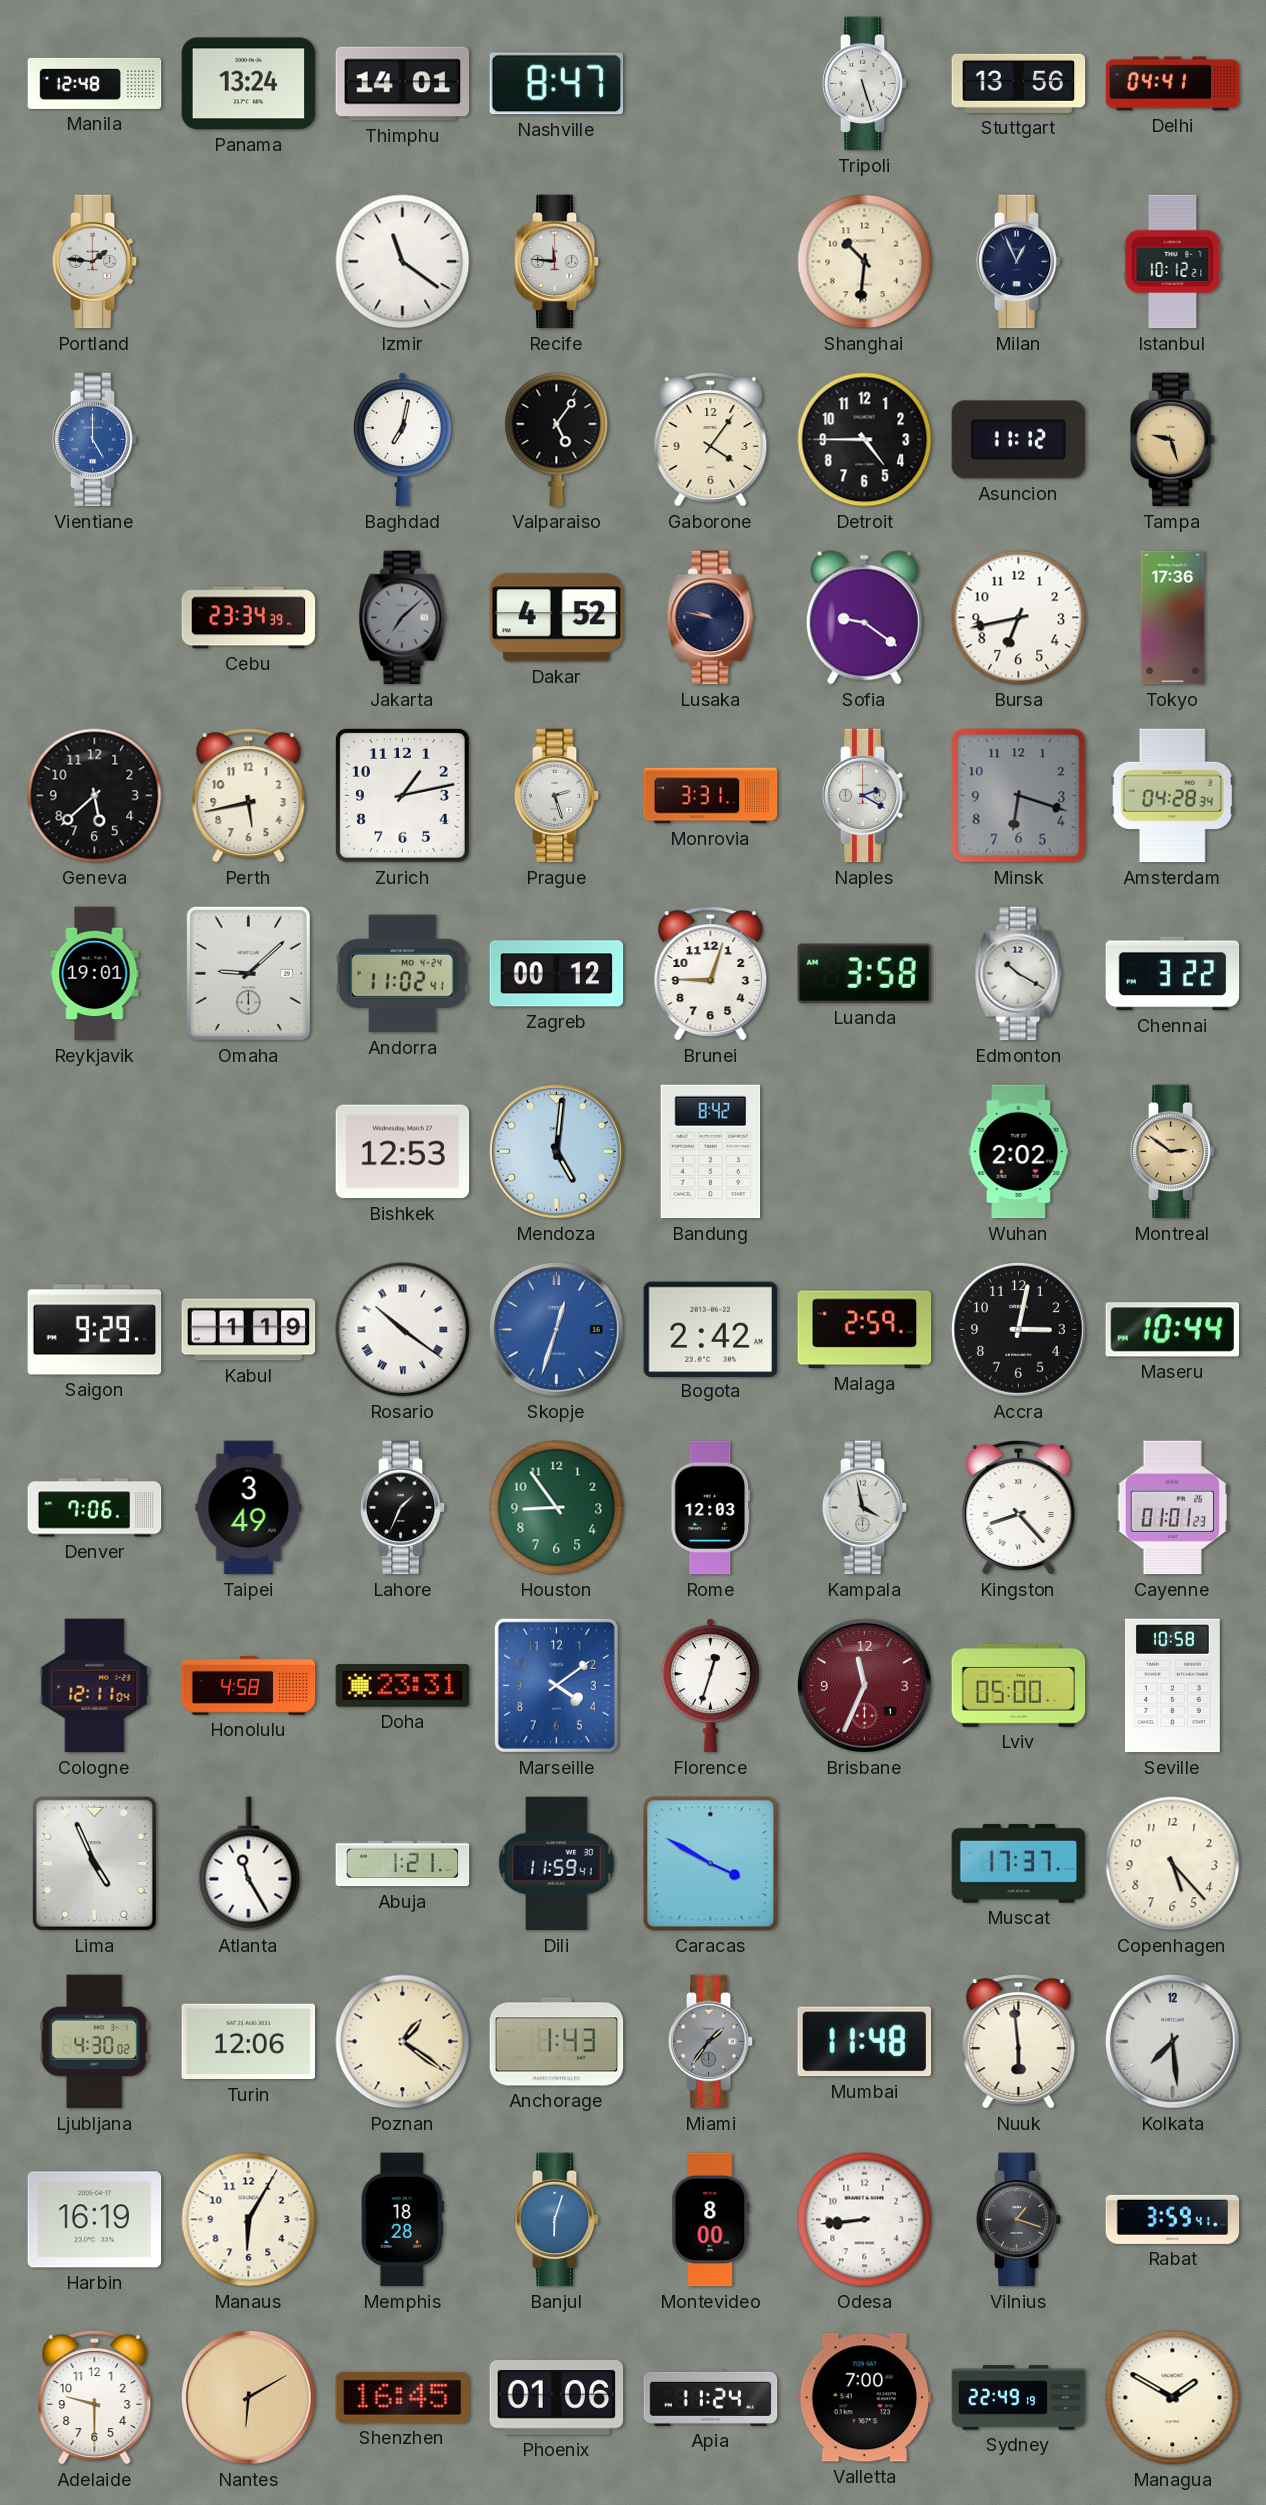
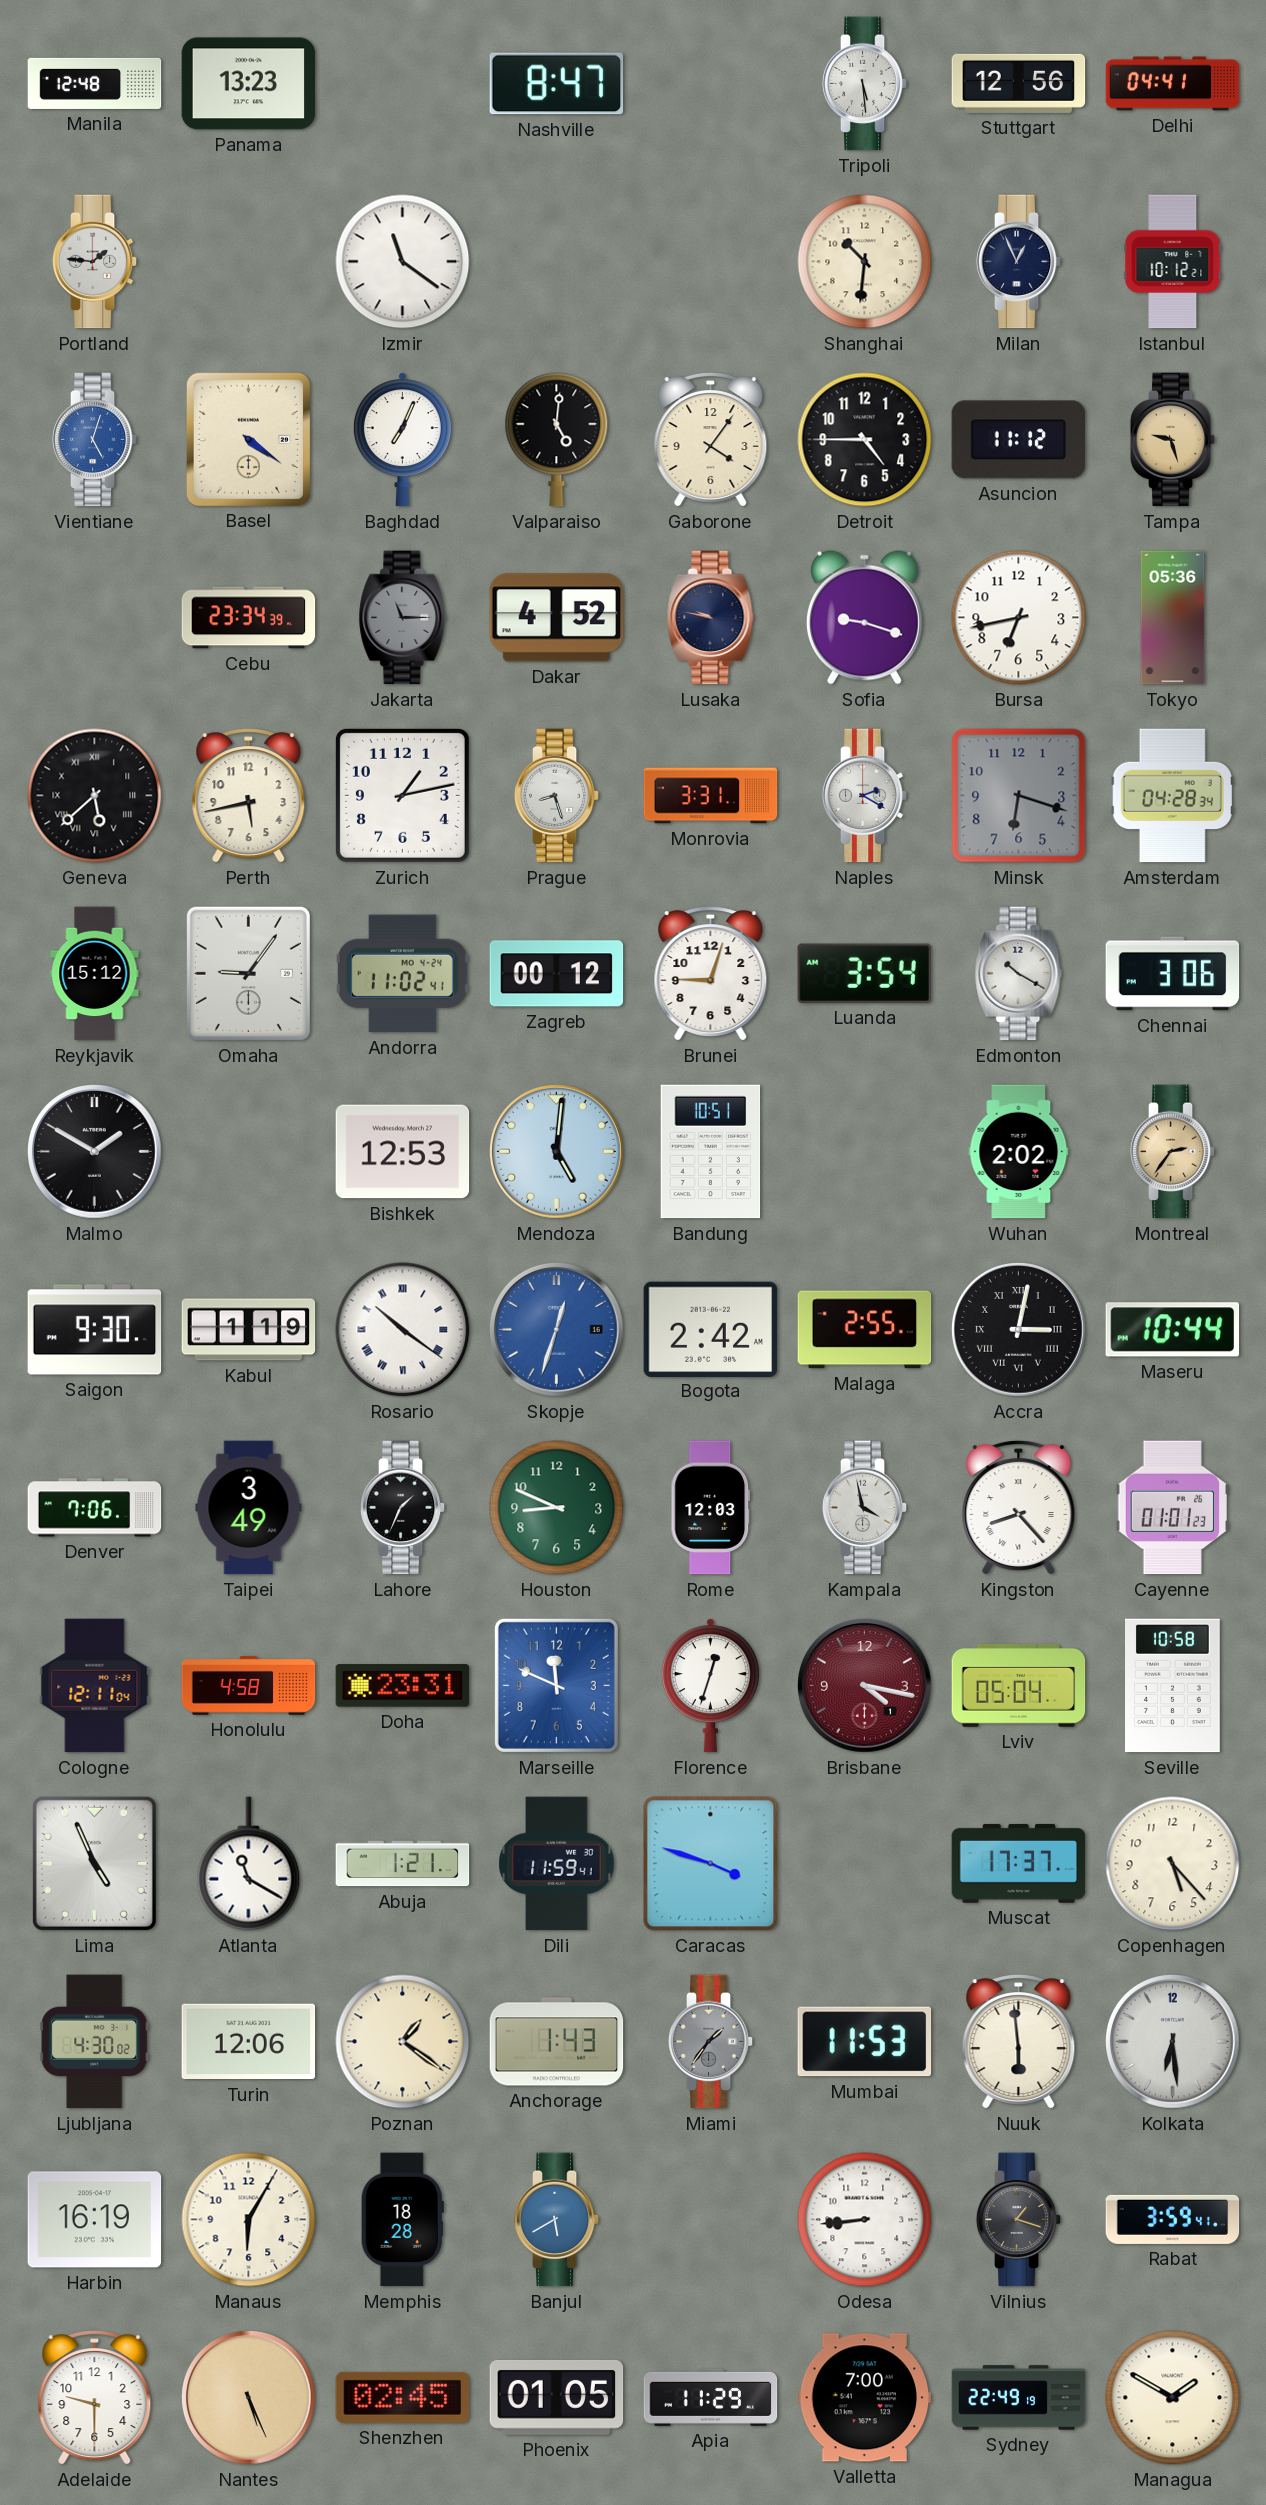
Panama: 13:24 -> 13:23 (249, 84)
Thimphu: 14:01 -> none (403, 84)
Tripoli: 5:27 -> 5:29 (865, 84)
Stuttgart: 13:56 -> 12:56 (1019, 83)
Recife: 11:46 -> none (557, 262)
Vientiane: 5:00 -> 5:03 (95, 440)
Basel: none -> 4:21 (248, 439)
Baghdad: 7:02 -> 7:04 (402, 440)
Valparaiso: 5:06 -> 5:01 (557, 440)
Jakarta: 7:08 -> 11:15 (403, 618)
Sofia: 9:21 -> 9:18 (864, 617)
Tokyo: 17:36 -> 05:36 (1173, 618)
Geneva numerals: Arabic -> Roman (95, 796)
Prague: 2:27 -> 8:27 (557, 796)
Reykjavik: 19:01 -> 15:12 (95, 974)
Omaha: 9:08 -> 9:06 (248, 973)
Luanda: 3:58 -> 3:54 (864, 973)
Chennai: 3:22 -> 3:06 (1173, 974)
Malmo: none -> 1:50 (95, 1152)
Bandung: 8:42 -> 10:51 (711, 1152)
Montreal: 2:51 -> 2:36 (1173, 1152)
Saigon: 9:29 -> 9:30 (95, 1330)
Malaga: 2:59 -> 2:55 (865, 1330)
Accra numerals: Arabic -> Roman (1019, 1330)
Houston: 8:54 -> 8:49 (557, 1508)
Marseille: 4:09 -> 11:49 (556, 1685)
Brisbane: 11:34 -> 4:17 (865, 1686)
Lviv: 05:00 -> 05:04 (1019, 1685)
Atlanta: 11:25 -> 11:20 (249, 1864)
Caracas: 3:50 -> 3:48 (711, 1864)
Mumbai: 11:48 -> 11:53 (865, 2042)
Kolkata: 7:29 -> 6:29 (1173, 2042)
Banjul: 6:03 -> 5:40 (557, 2220)
Montevideo: 8:00 -> none (711, 2220)
Nantes: 6:10 -> 5:26 (249, 2398)
Shenzhen: 16:45 -> 02:45 (403, 2397)
Phoenix: 01:06 -> 01:05 (557, 2397)
Apia: 11:24 -> 11:29 (711, 2397)
